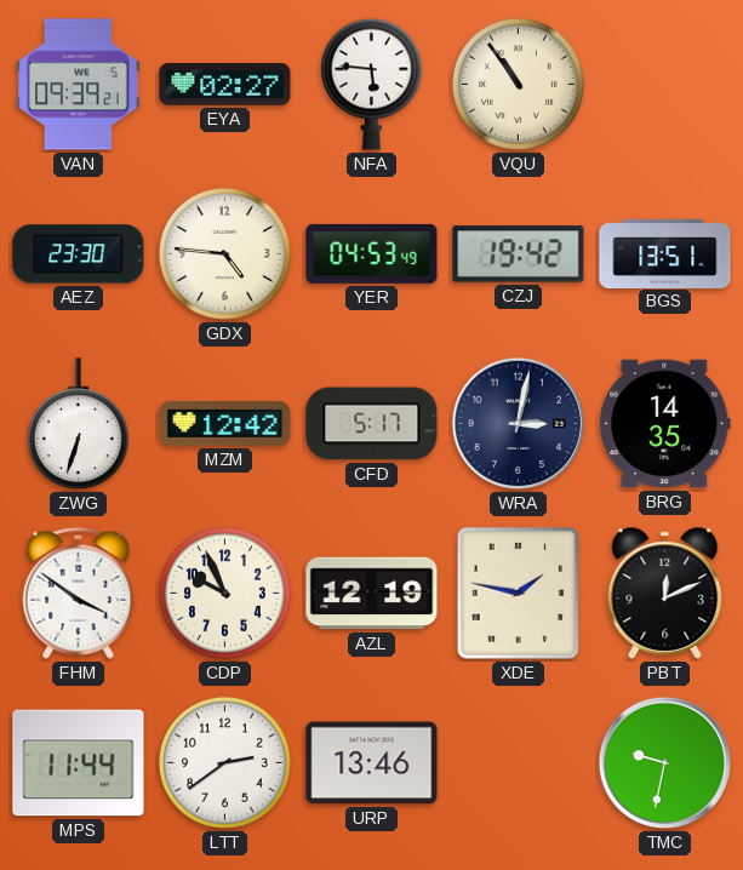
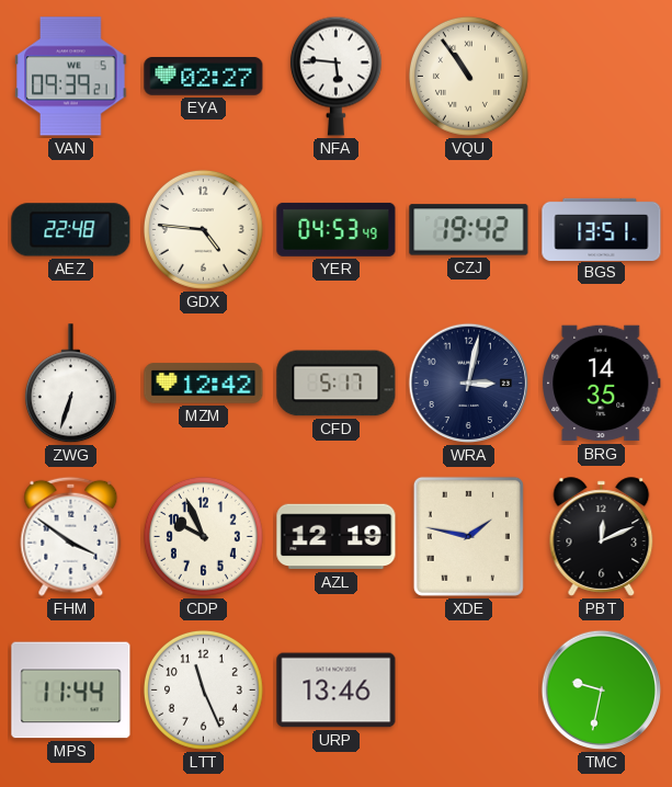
AEZ: 23:30 -> 22:48 (71, 230)
LTT: 2:39 -> 11:26 (203, 689)
